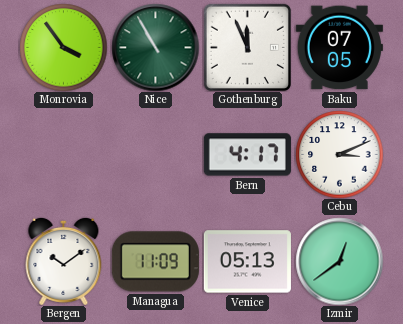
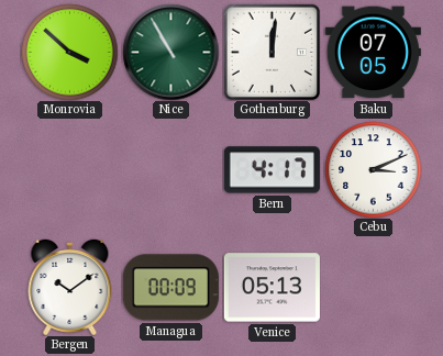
Monrovia: 3:54 -> 3:52 (69, 52)
Gothenburg: 11:56 -> 12:01 (272, 52)
Managua: 11:09 -> 00:09 (170, 288)
Izmir: 12:39 -> none (339, 261)
